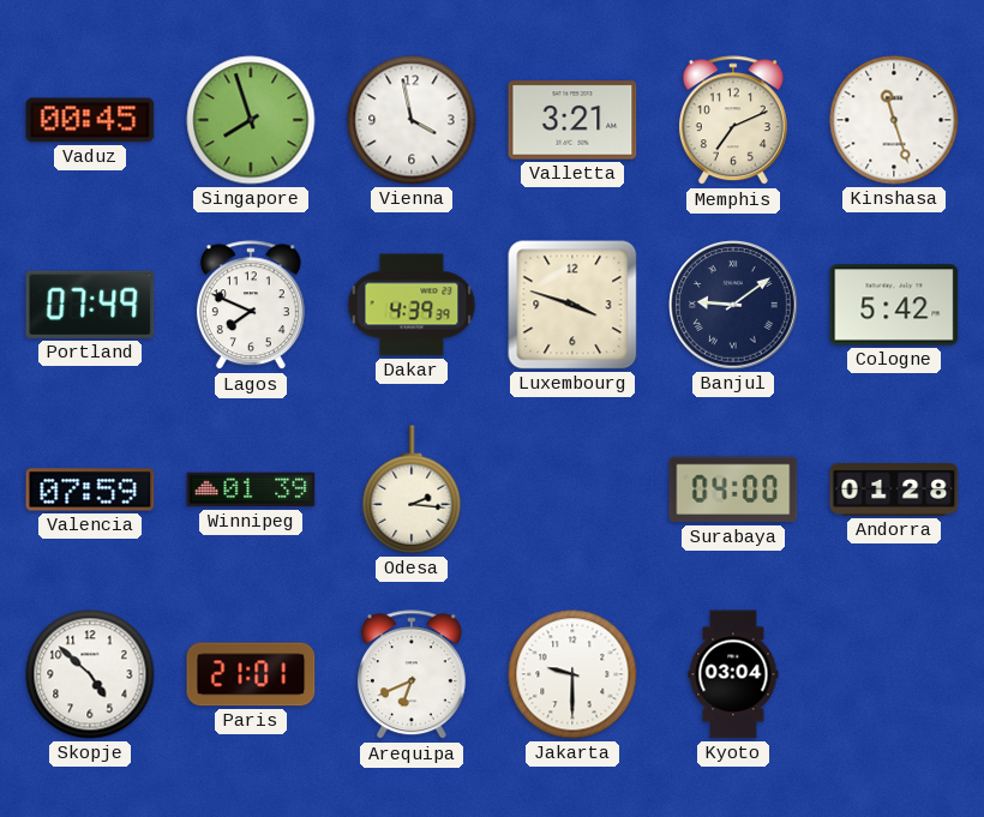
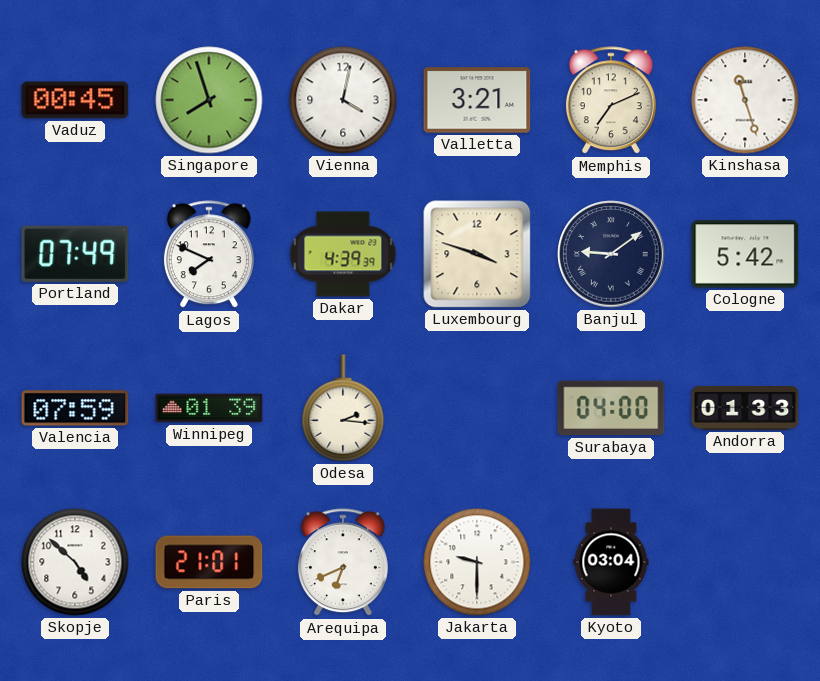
Vienna: 3:58 -> 4:02 (343, 100)
Andorra: 01:28 -> 01:33 (745, 408)
